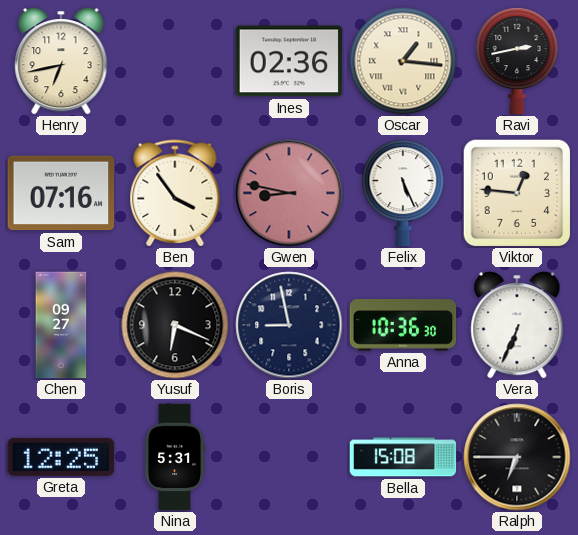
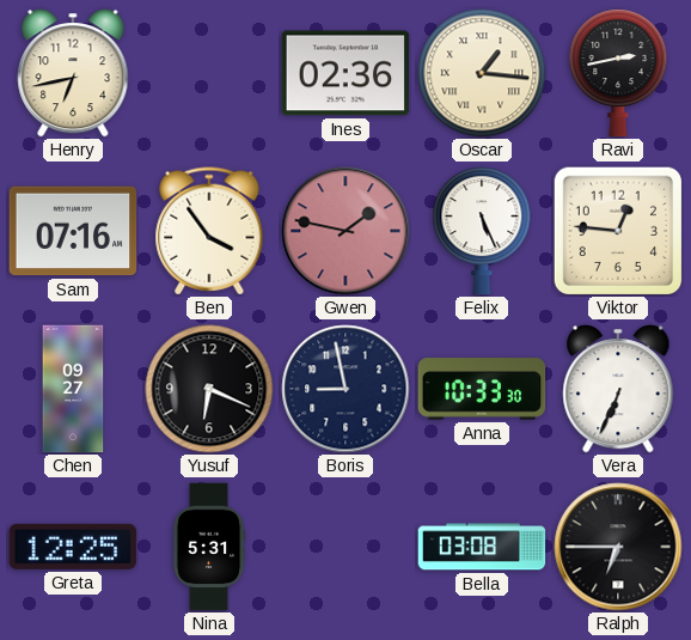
Gwen: 8:47 -> 1:47 (345, 231)
Anna: 10:36 -> 10:33 (482, 389)
Bella: 15:08 -> 03:08 (482, 547)
